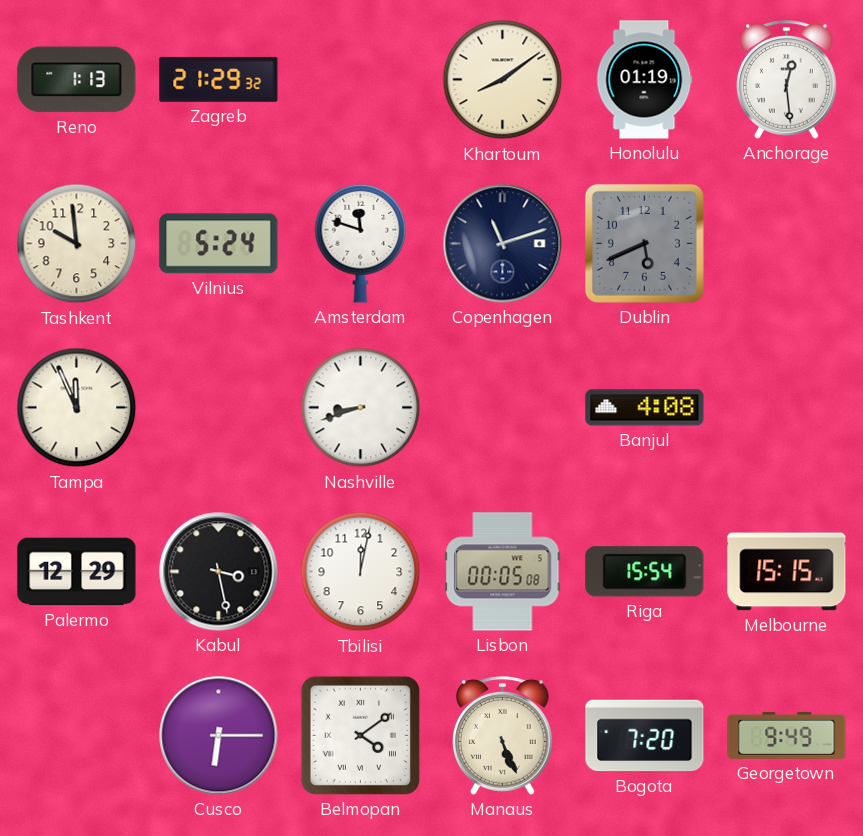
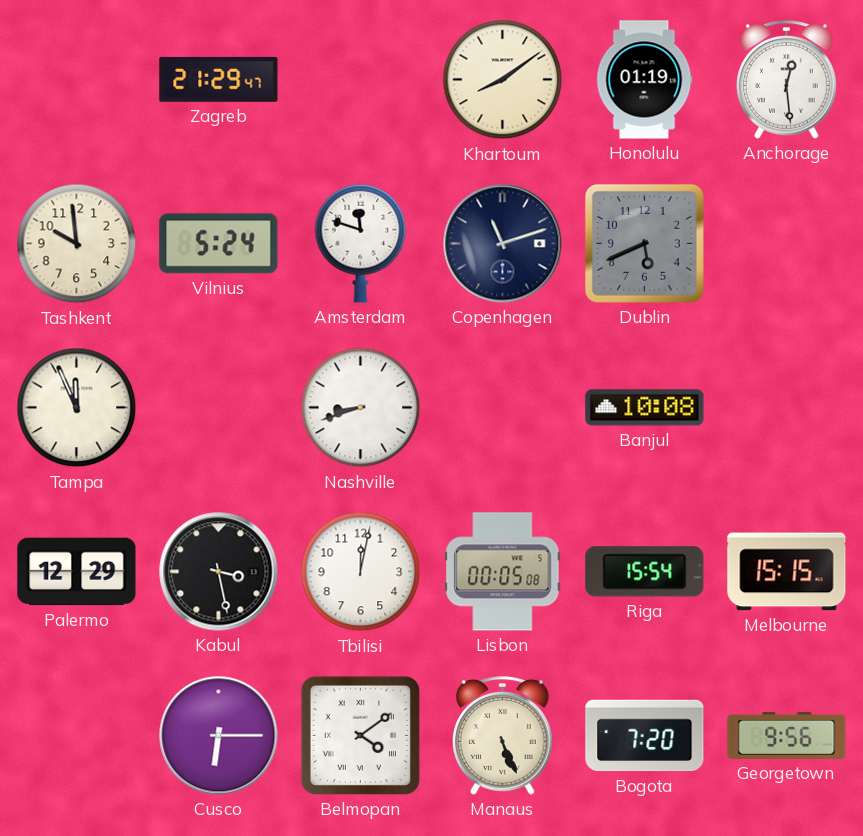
Reno: 1:13 -> none (77, 80)
Zagreb: 21:29:32 -> 21:29:47 (219, 79)
Banjul: 4:08 -> 10:08 (645, 408)
Georgetown: 9:49 -> 9:56 (787, 735)
